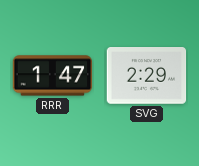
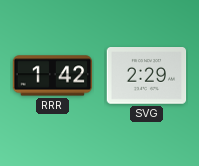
RRR: 1:47 -> 1:42 (53, 76)
